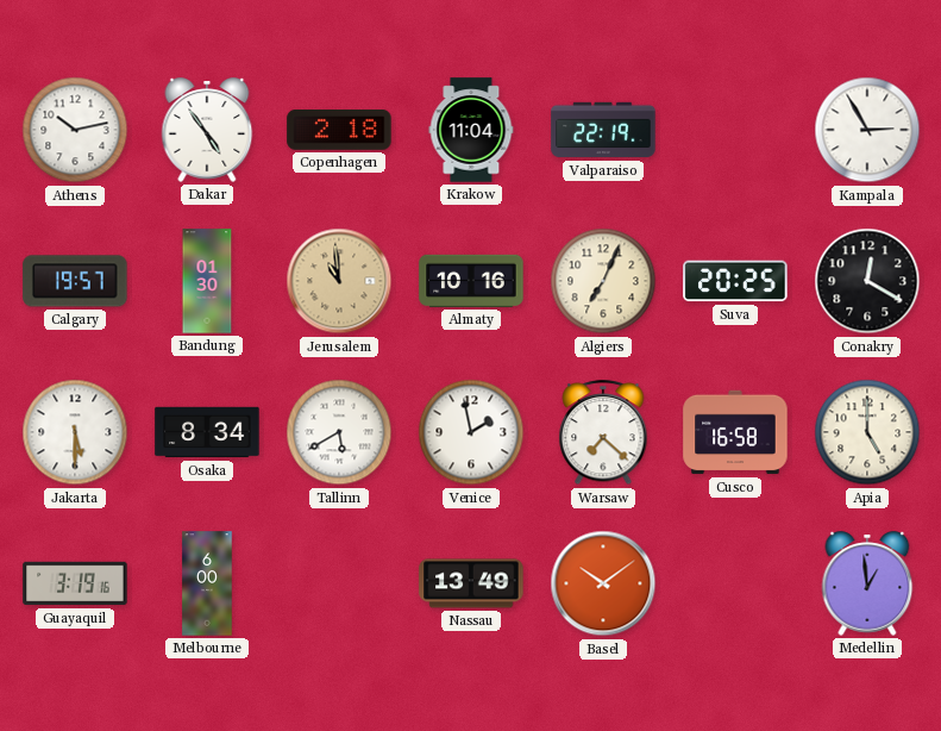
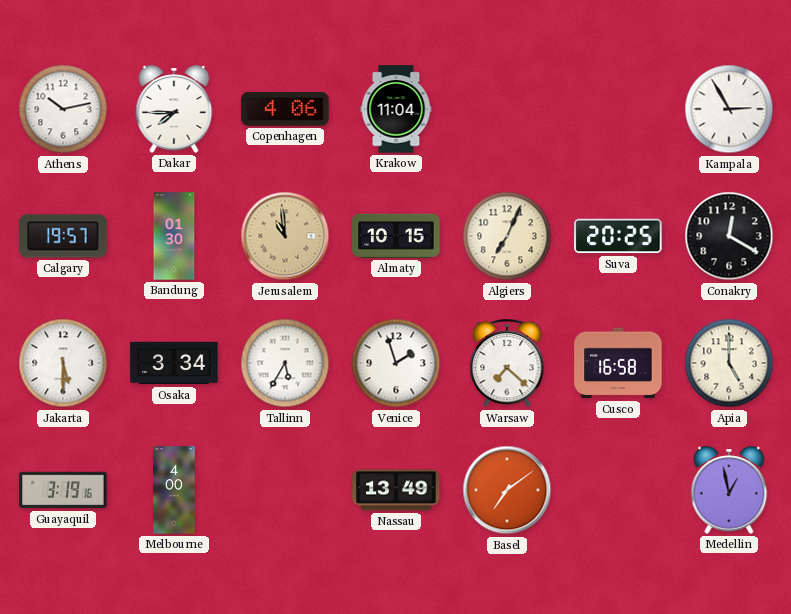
Dakar: 4:54 -> 7:45 (174, 109)
Copenhagen: 2:18 -> 4:06 (285, 110)
Valparaiso: 22:19 -> none (603, 130)
Almaty: 10:16 -> 10:15 (396, 236)
Osaka: 8:34 -> 3:34 (174, 363)
Tallinn: 5:40 -> 5:35 (285, 363)
Venice: 1:58 -> 1:57 (396, 363)
Melbourne: 6:00 -> 4:00 (174, 490)
Basel: 10:09 -> 7:09 (507, 490)
Medellin: 12:59 -> 12:58 (729, 490)
